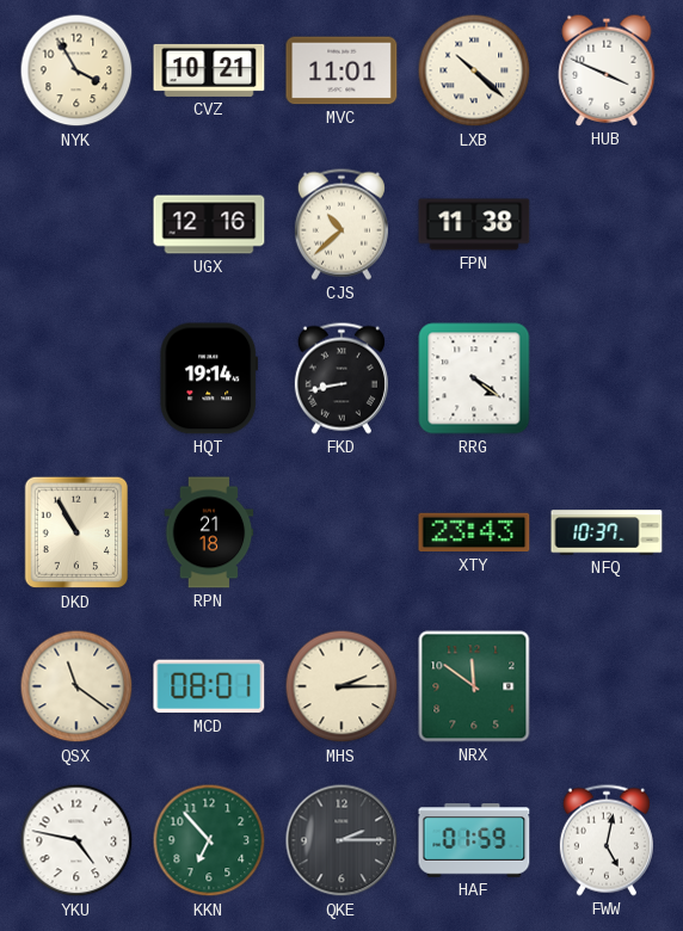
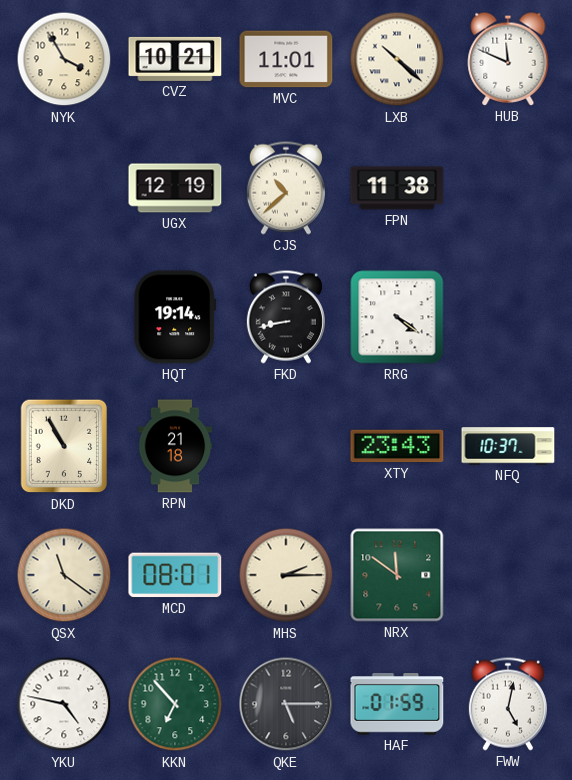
HUB: 3:49 -> 11:49 (508, 59)
UGX: 12:16 -> 12:19 (175, 188)
QKE: 2:15 -> 5:15 (286, 704)
